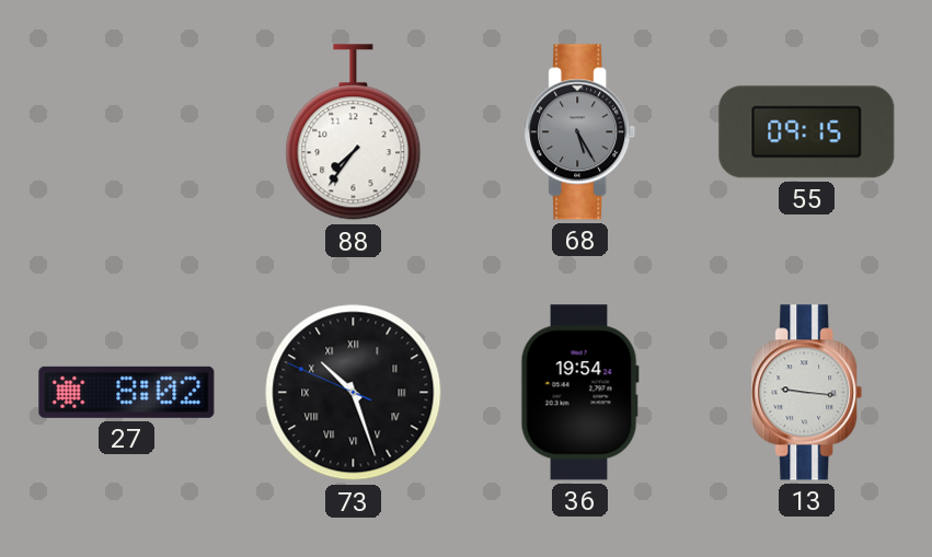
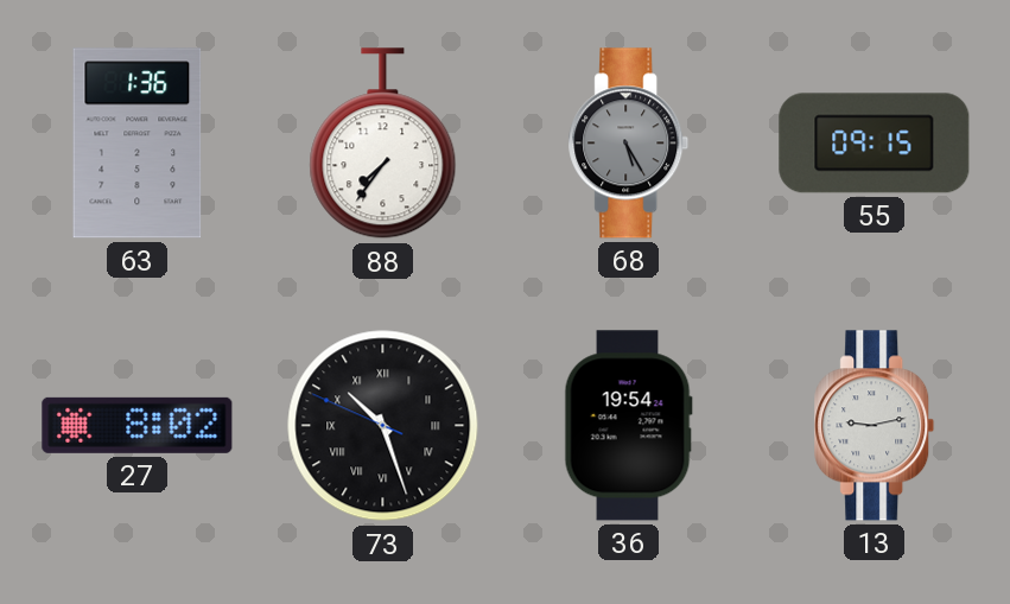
63: none -> 1:36 (138, 144)
13: 9:16 -> 9:13 (875, 426)
